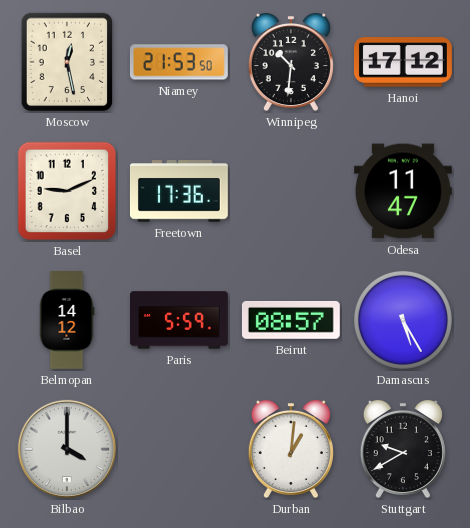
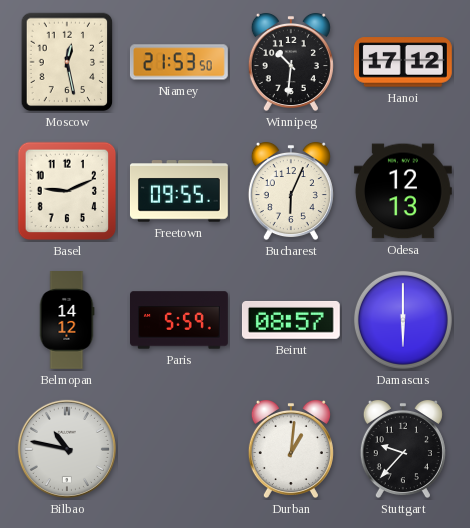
Freetown: 17:36 -> 09:55 (179, 191)
Bucharest: none -> 6:04 (291, 191)
Odesa: 11:47 -> 12:13 (403, 191)
Damascus: 5:25 -> 6:00 (403, 320)
Bilbao: 4:00 -> 10:47 (67, 449)
Stuttgart: 9:40 -> 9:37 (403, 449)
